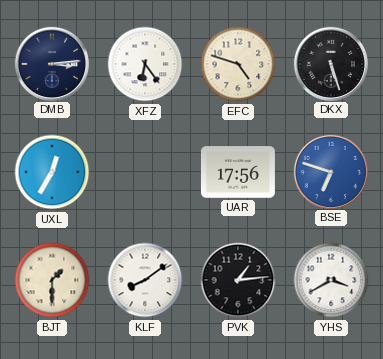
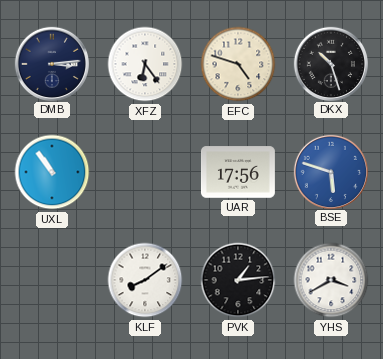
DKX: 5:27 -> 10:27 (330, 63)
UXL: 12:35 -> 10:54 (52, 172)
BSE: 6:48 -> 5:48 (330, 171)
BJT: 1:30 -> none (52, 280)
